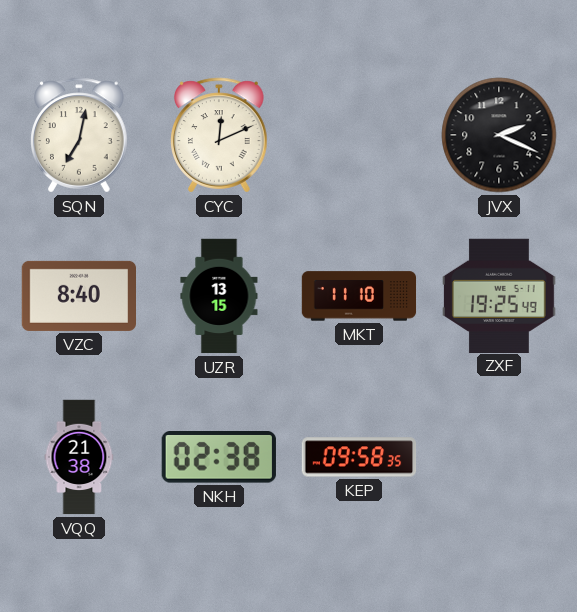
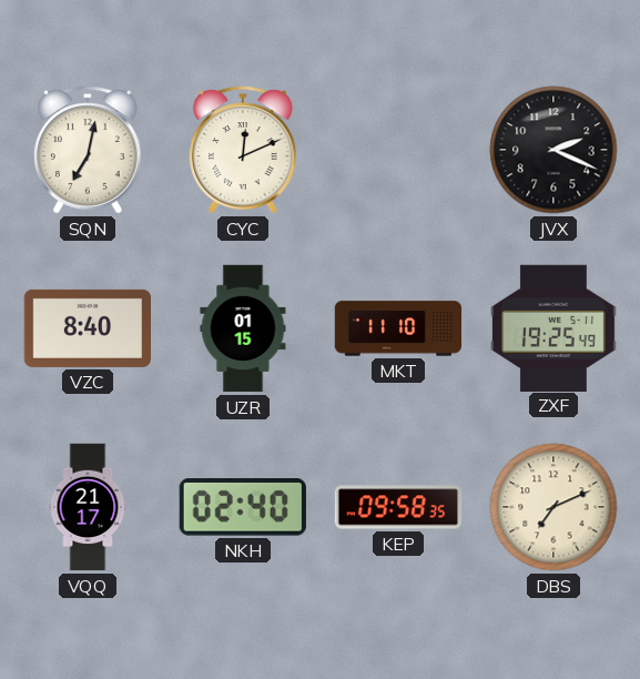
UZR: 13:15 -> 01:15 (243, 328)
VQQ: 21:38 -> 21:17 (88, 507)
NKH: 02:38 -> 02:40 (243, 507)
DBS: none -> 7:11 (553, 507)
